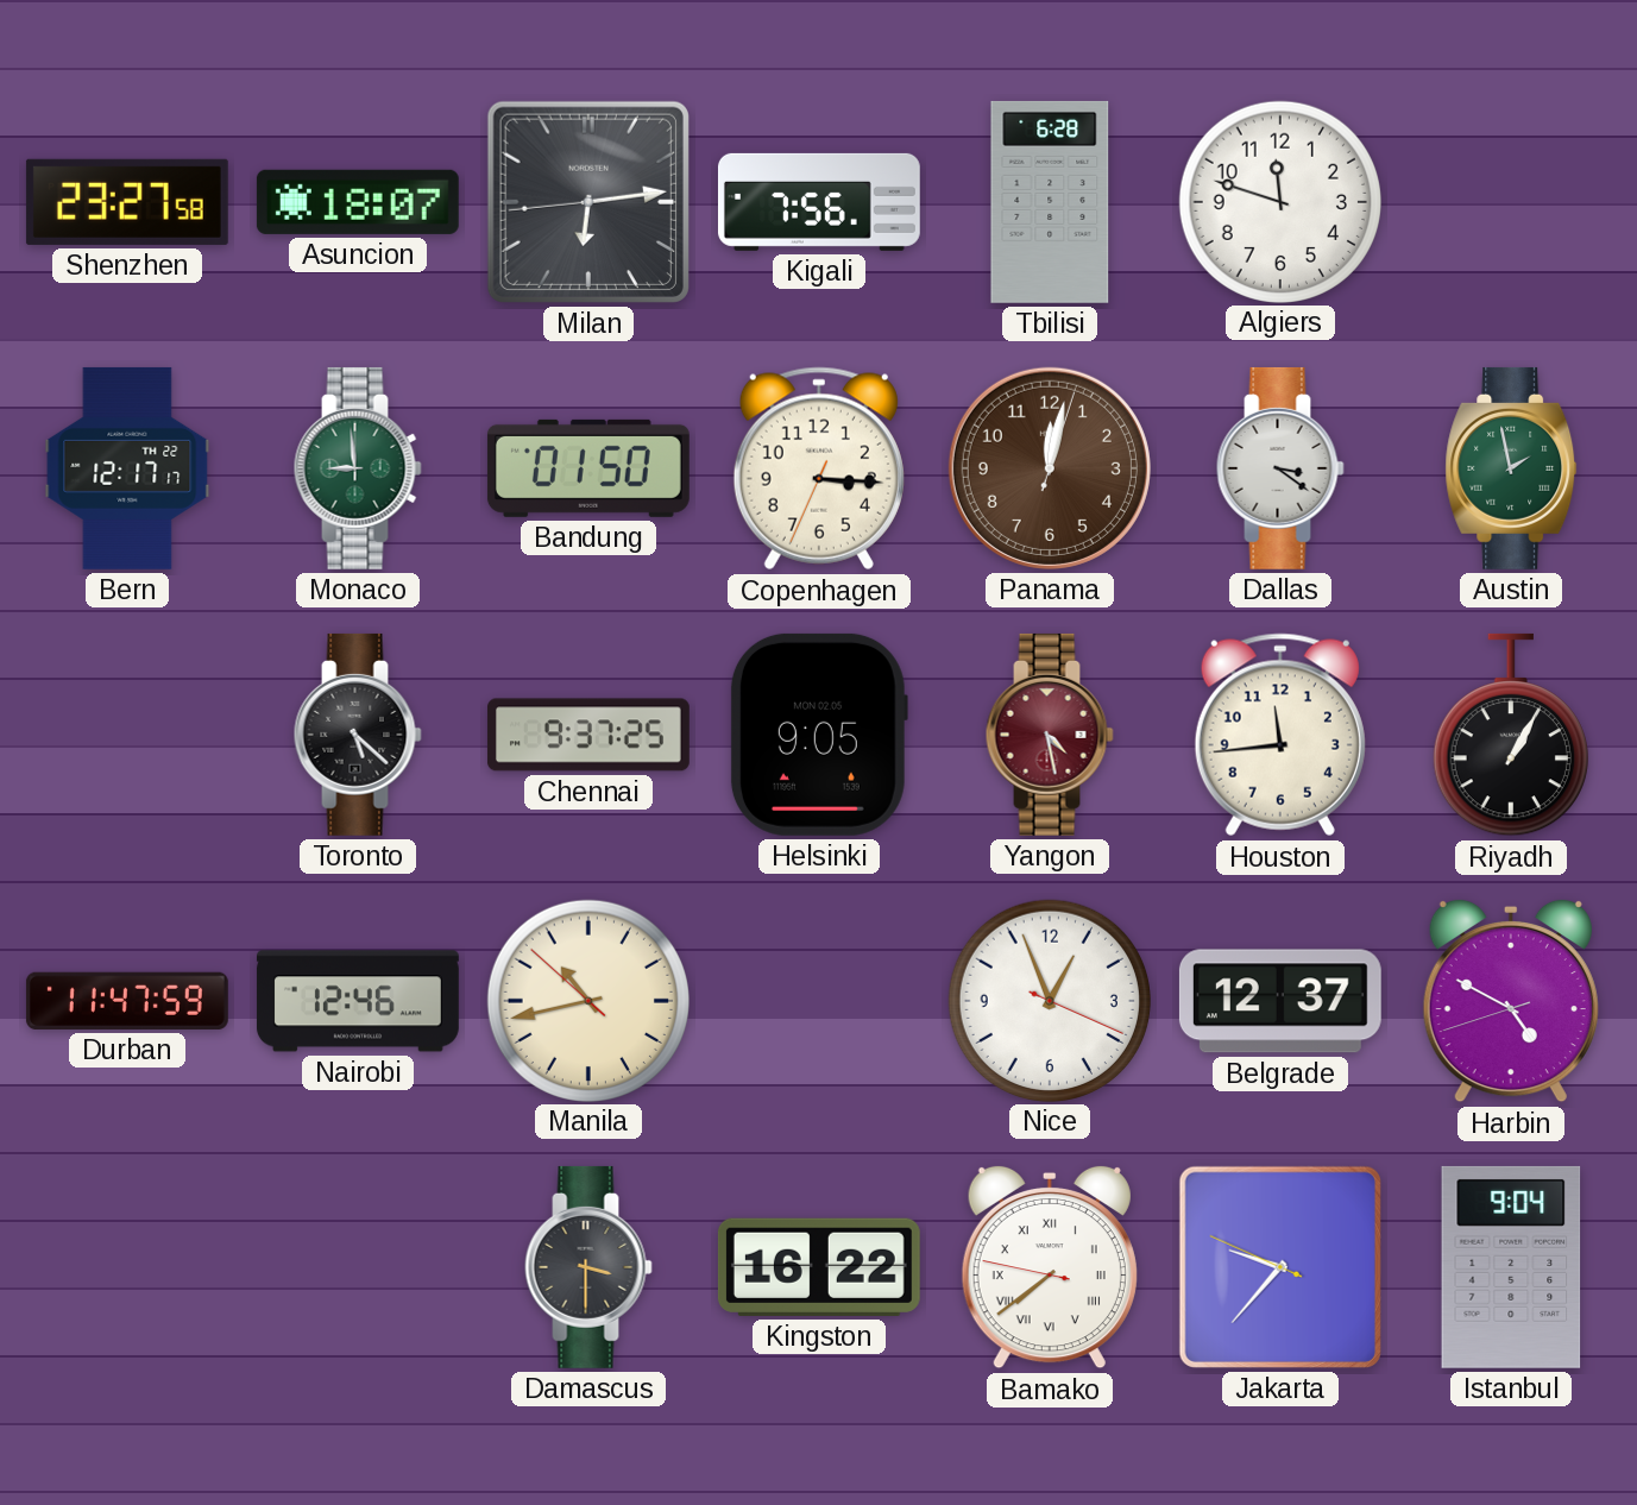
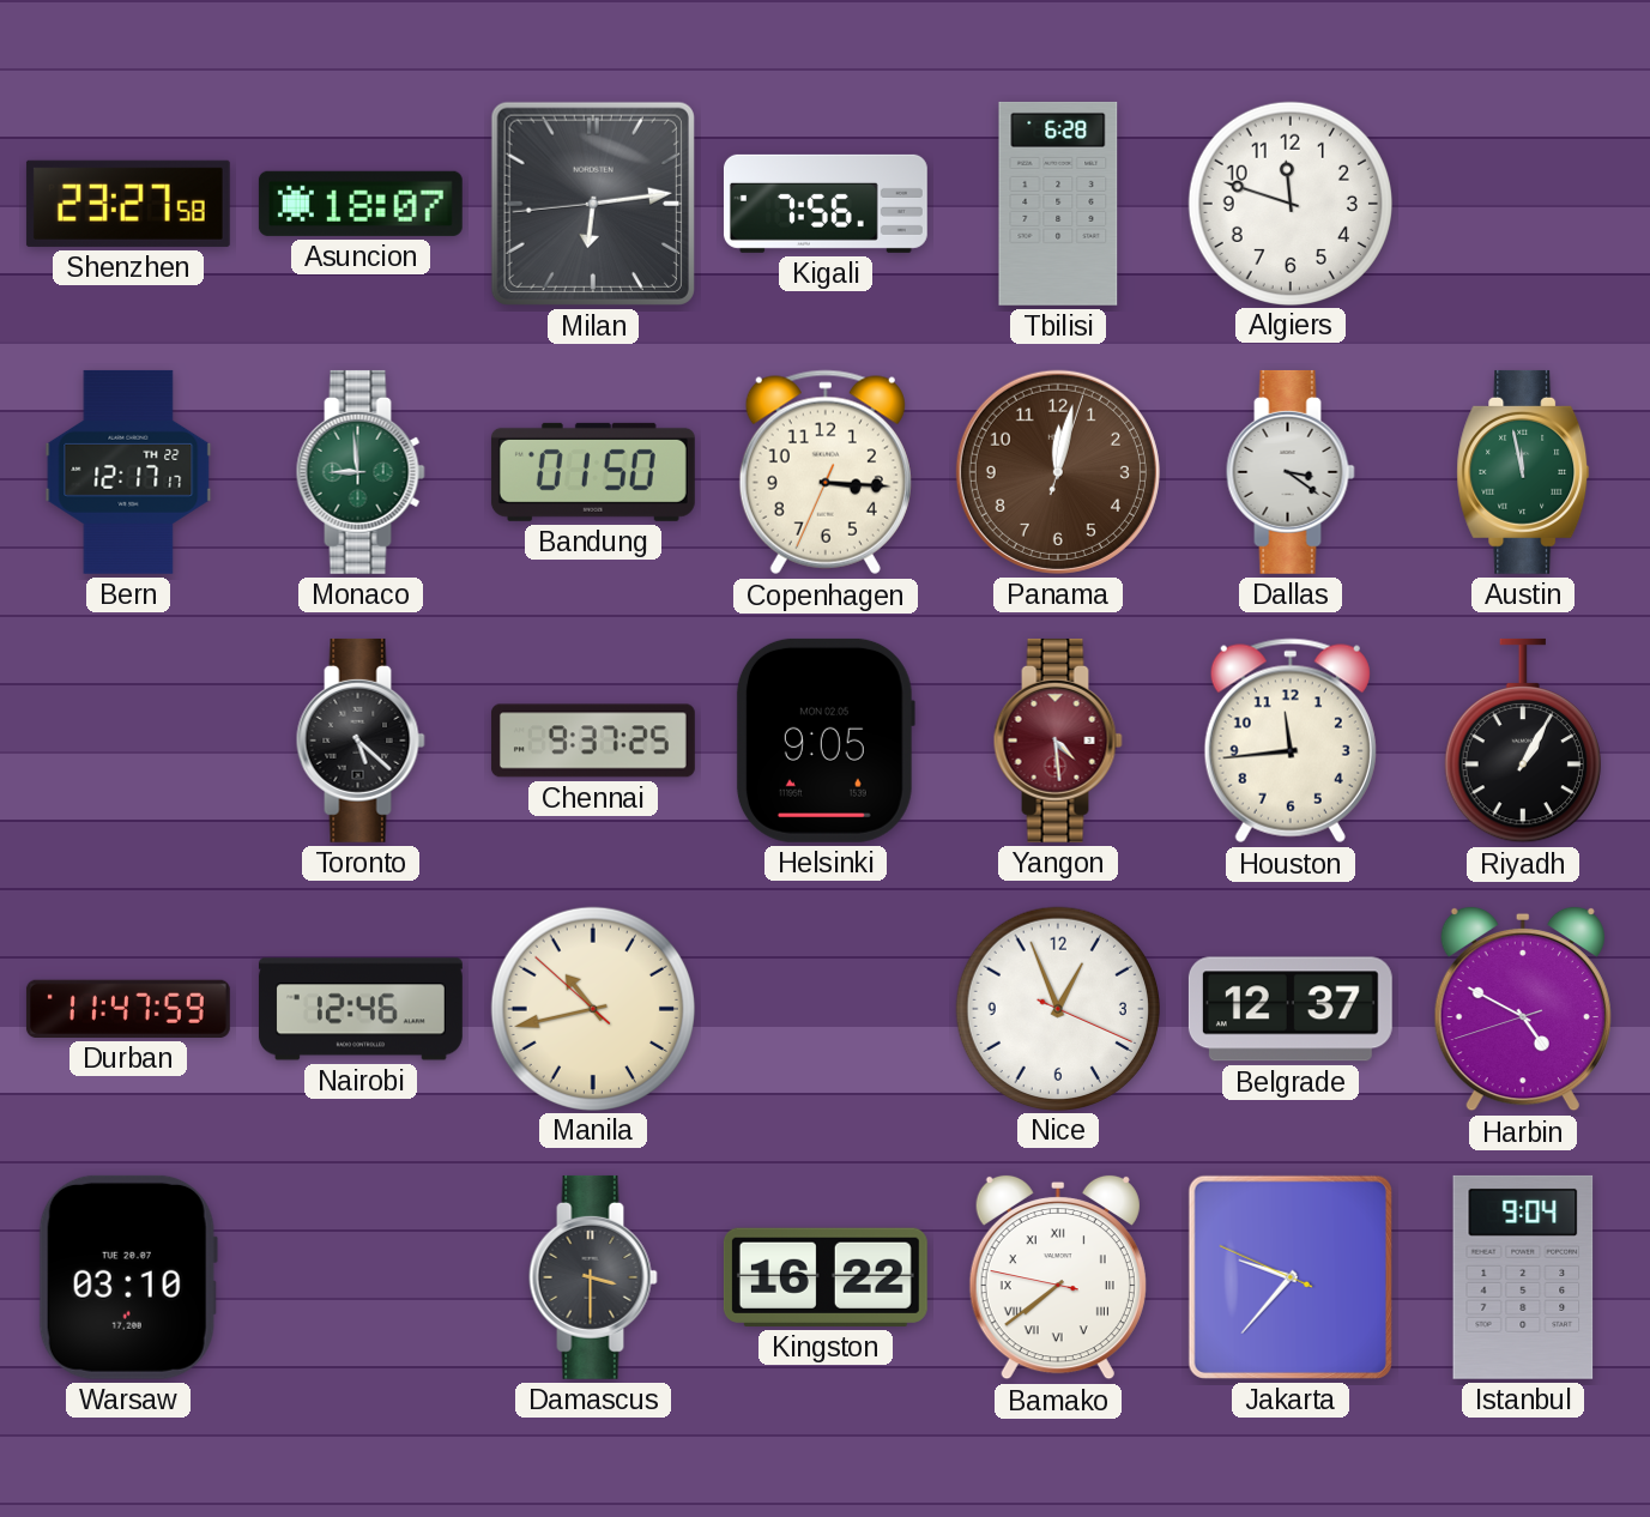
Austin: 1:58 -> 11:58 (1523, 472)
Yangon: 4:28 -> 4:29 (1058, 741)
Warsaw: none -> 03:10 (128, 1277)
